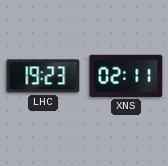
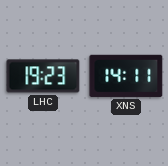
XNS: 02:11 -> 14:11 (126, 76)
